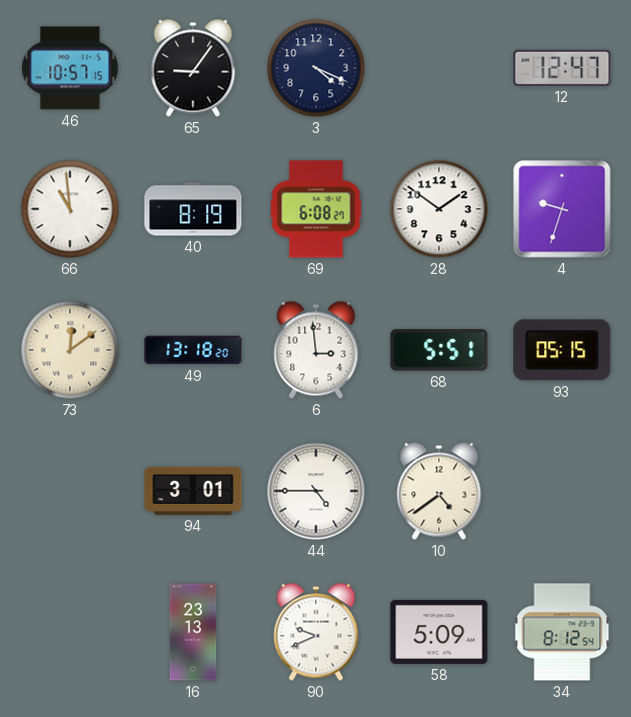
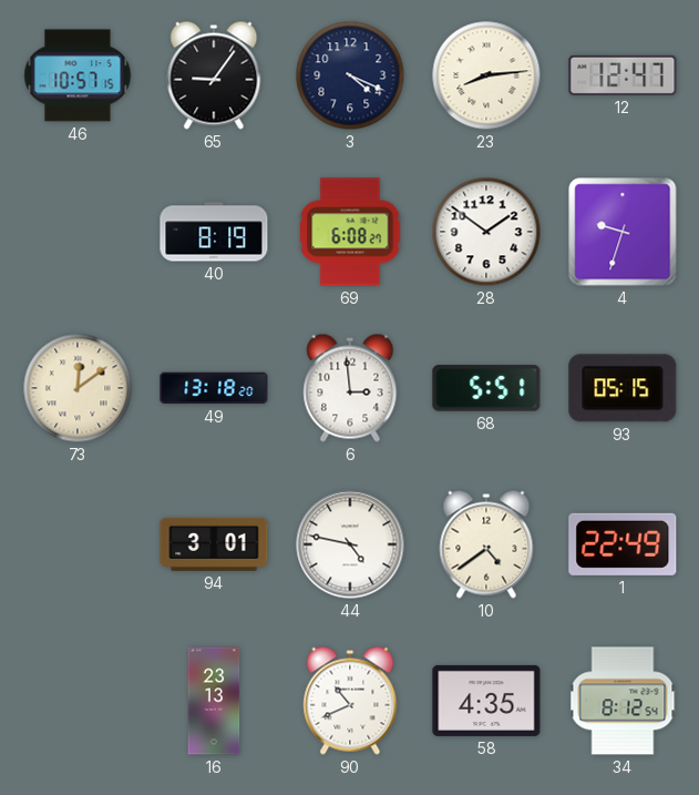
23: none -> 8:14 (486, 75)
66: 10:59 -> none (70, 209)
44: 4:45 -> 4:47 (350, 544)
1: none -> 22:49 (623, 544)
90: 9:41 -> 10:41 (350, 701)
58: 5:09 -> 4:35 (486, 701)
